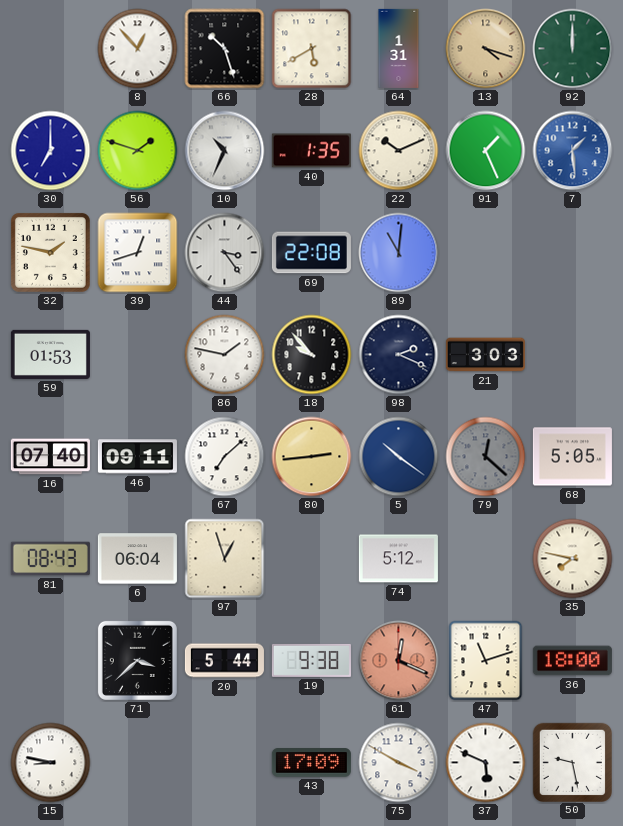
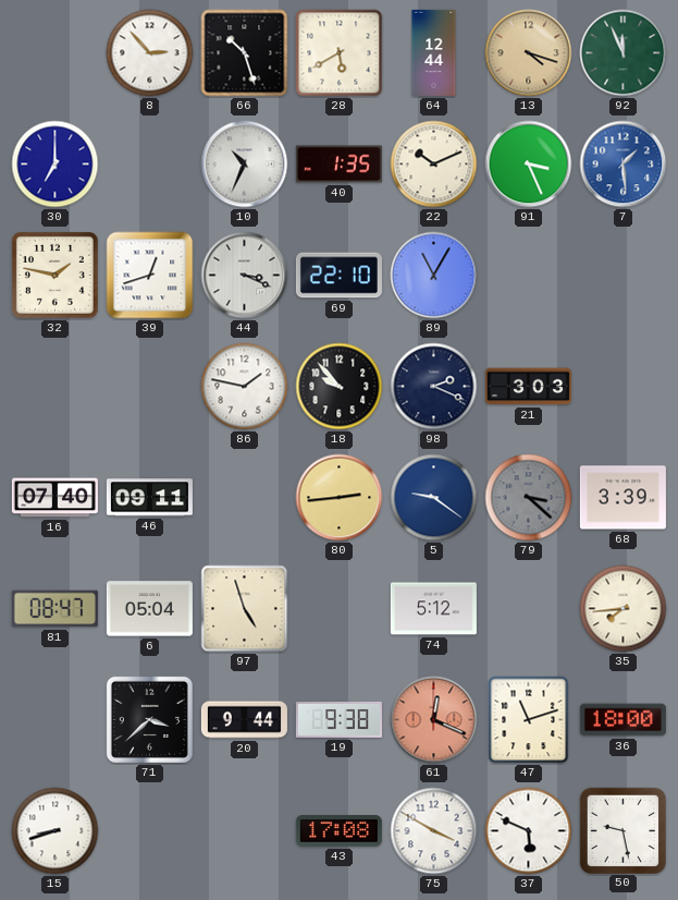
8: 12:53 -> 2:53 (150, 53)
64: 1:31 -> 12:44 (434, 52)
92: 12:00 -> 11:56 (624, 53)
56: 1:48 -> none (138, 151)
91: 1:26 -> 3:26 (529, 165)
44: 3:24 -> 3:19 (245, 276)
69: 22:08 -> 22:10 (338, 276)
89: 11:01 -> 11:05 (434, 276)
59: 01:53 -> none (50, 354)
67: 7:08 -> none (225, 457)
5: 10:21 -> 9:21 (434, 498)
79: 12:22 -> 3:22 (529, 498)
68: 5:05 -> 3:39 (622, 498)
81: 08:43 -> 08:47 (54, 609)
6: 06:04 -> 05:04 (149, 609)
97: 12:57 -> 4:57 (245, 609)
35: 7:47 -> 7:44 (624, 609)
20: 5:44 -> 9:44 (244, 720)
15: 8:47 -> 8:42 (56, 831)
43: 17:09 -> 17:08 (338, 831)
